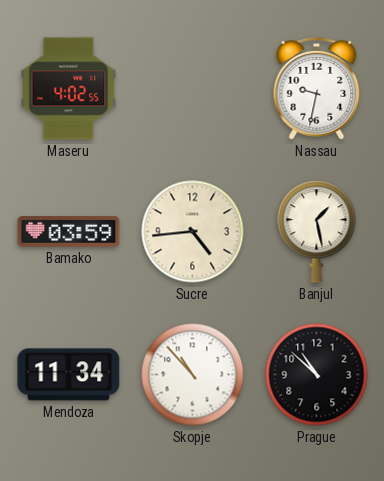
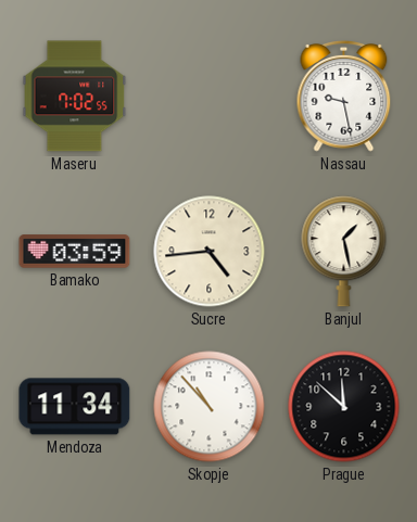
Maseru: 4:02 -> 7:02 (75, 97)
Nassau: 9:32 -> 9:28 (344, 97)
Prague: 10:52 -> 11:52 (344, 407)
